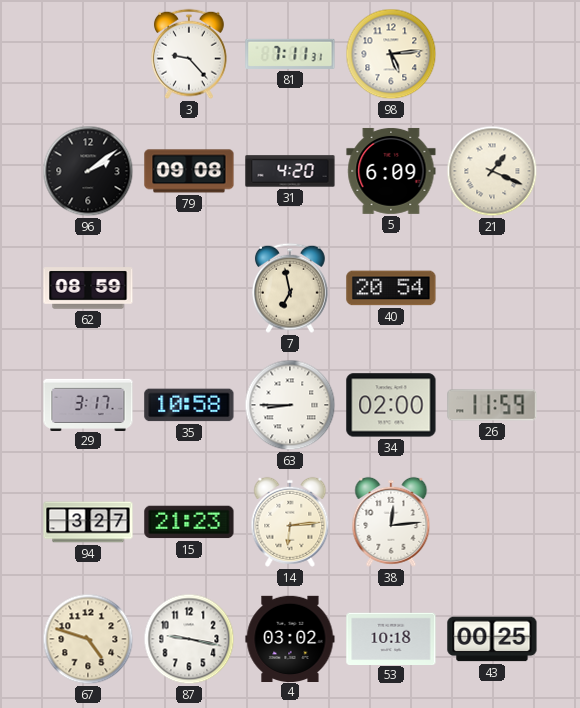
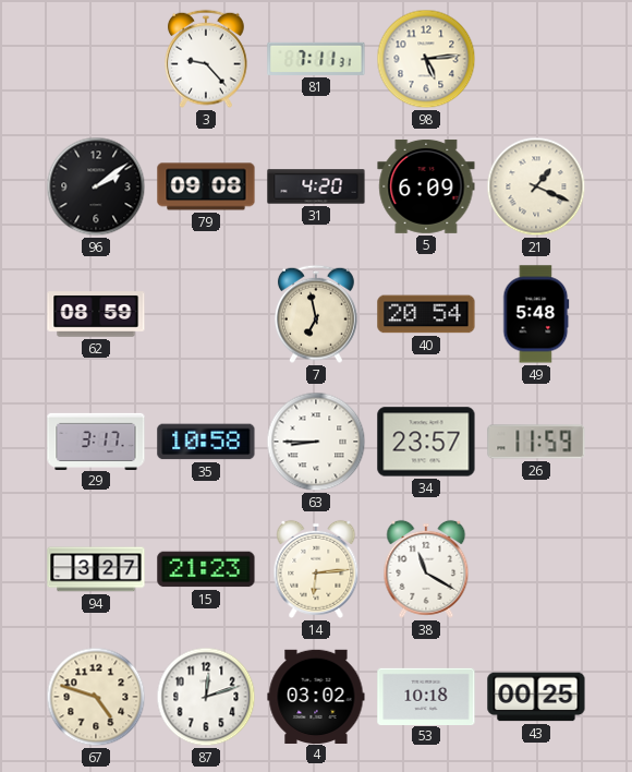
49: none -> 5:48 (536, 314)
34: 02:00 -> 23:57 (426, 442)
38: 12:14 -> 11:20 (426, 569)
87: 9:17 -> 12:12 (206, 697)
